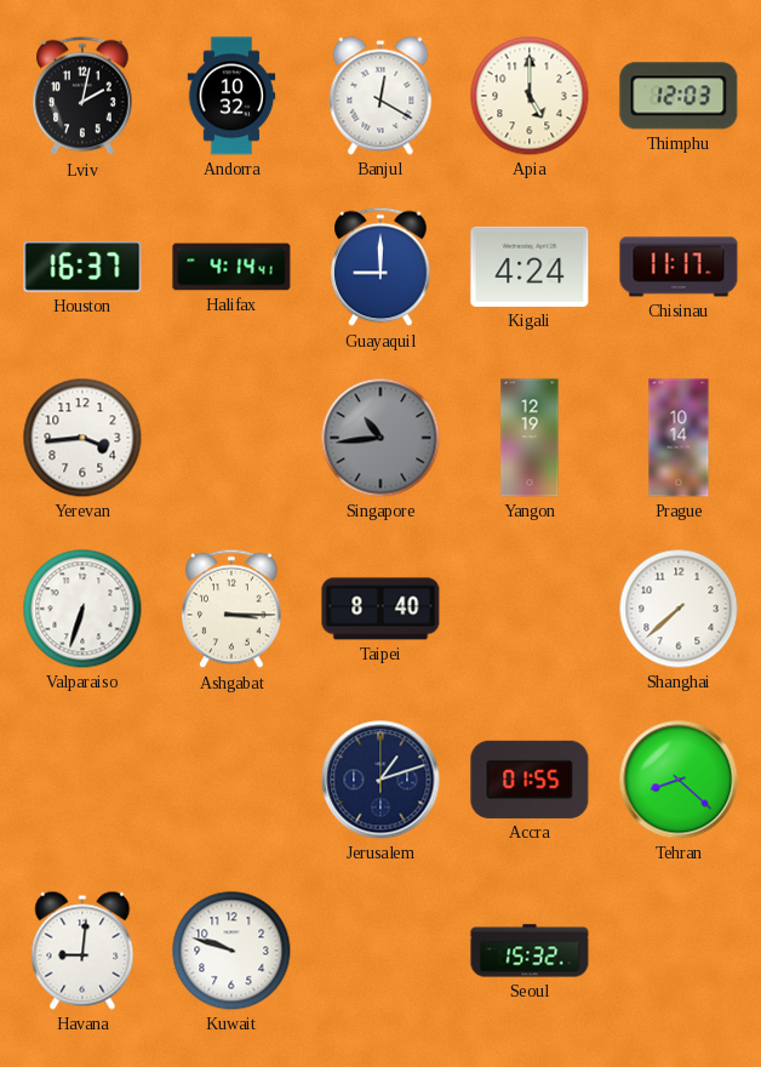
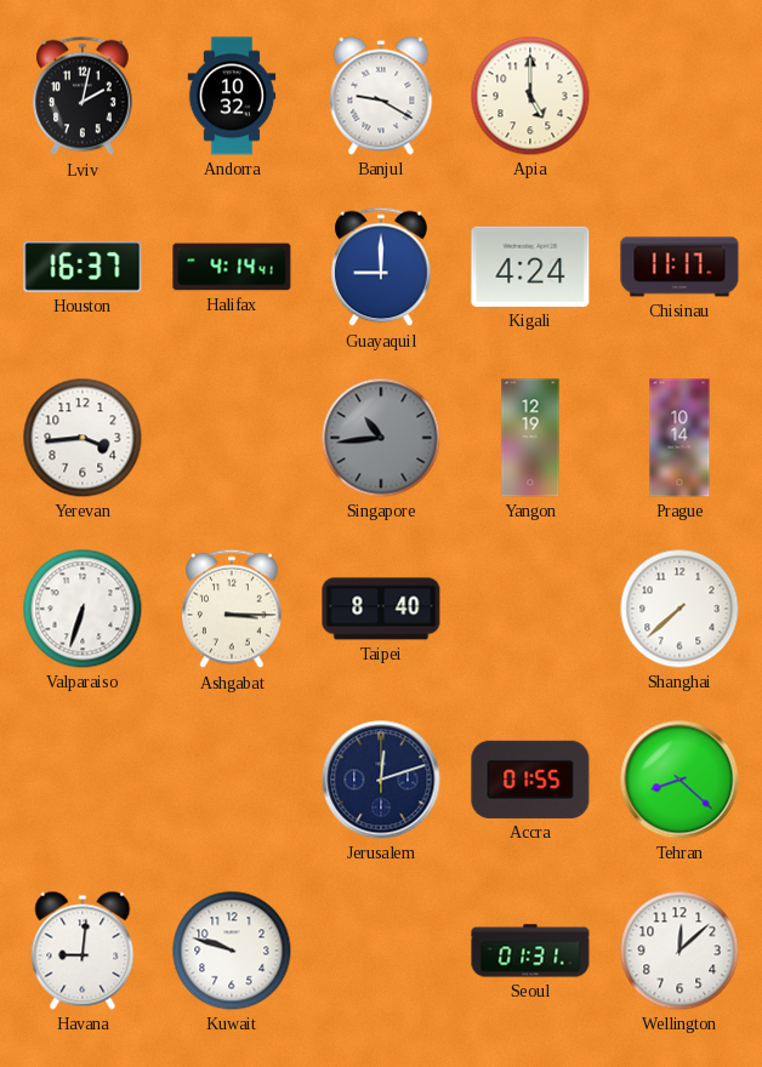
Banjul: 12:20 -> 9:20 (381, 96)
Thimphu: 12:03 -> none (679, 96)
Jerusalem: 1:12 -> 12:12 (381, 780)
Seoul: 15:32 -> 01:31 (530, 951)
Wellington: none -> 12:08 (679, 951)
